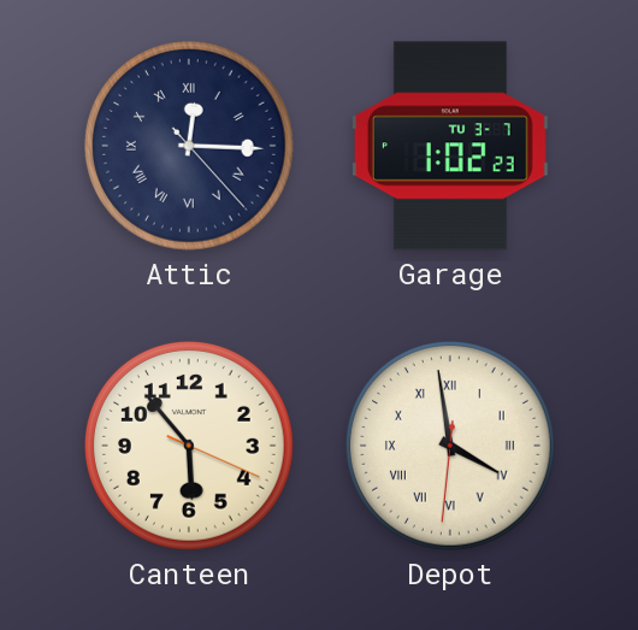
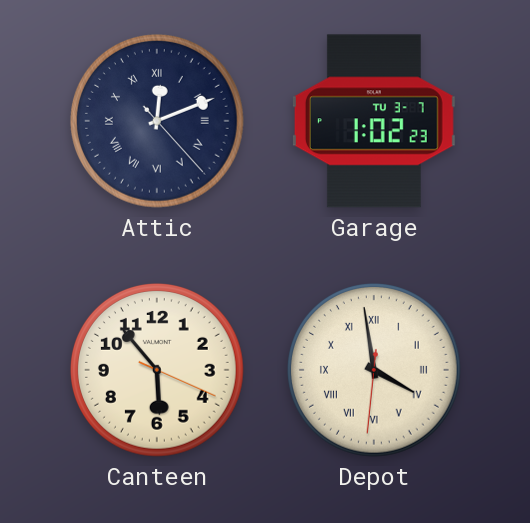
Attic: 12:15 -> 12:11 (157, 121)
